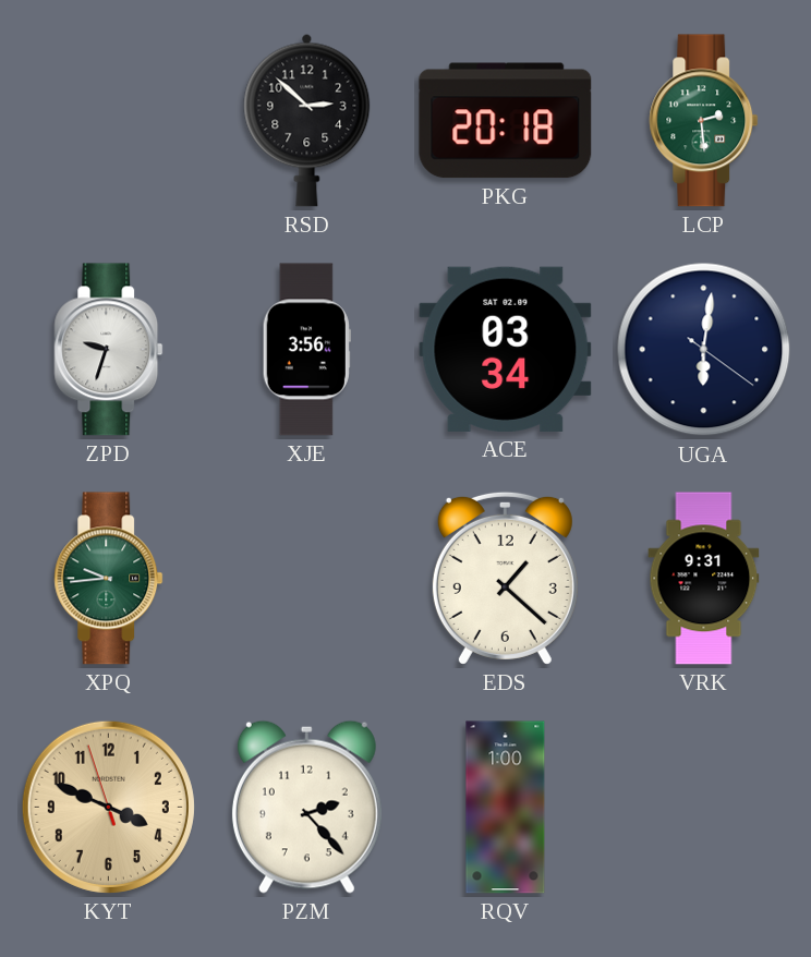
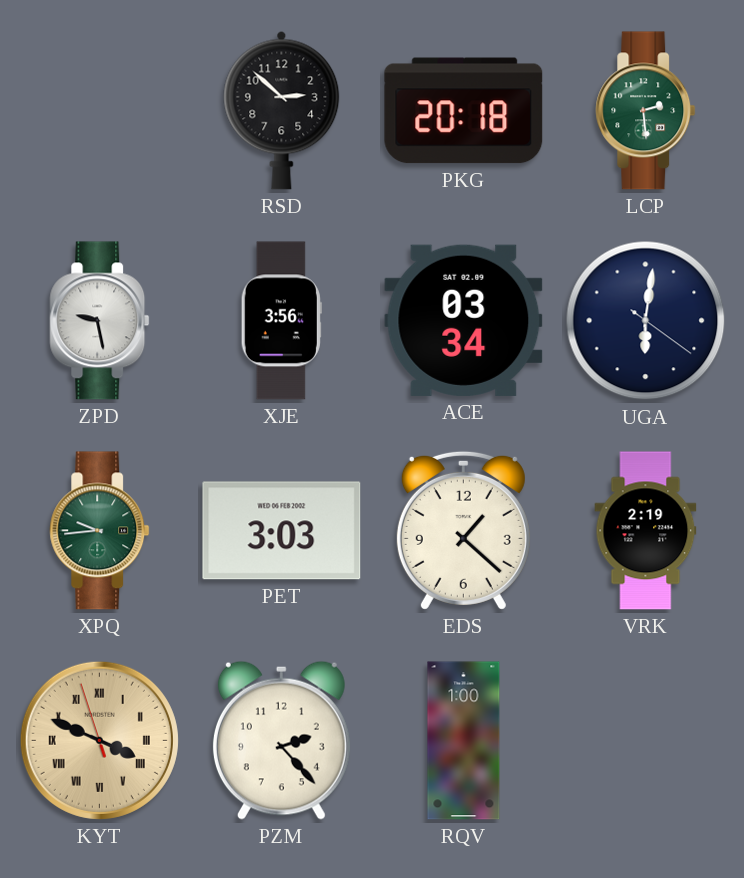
ZPD: 9:33 -> 9:28 (100, 321)
PET: none -> 3:03 (282, 531)
VRK: 9:31 -> 2:19 (646, 531)
KYT numerals: Arabic -> Roman (99, 740)
